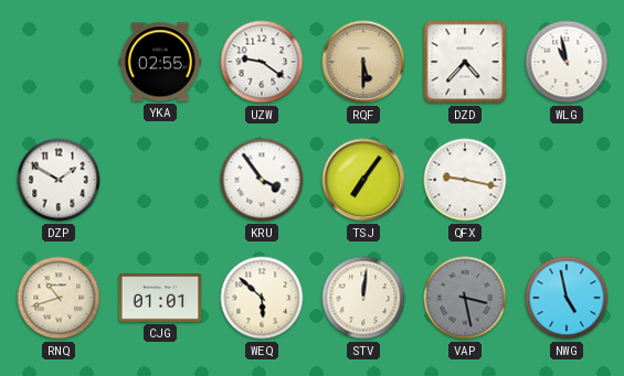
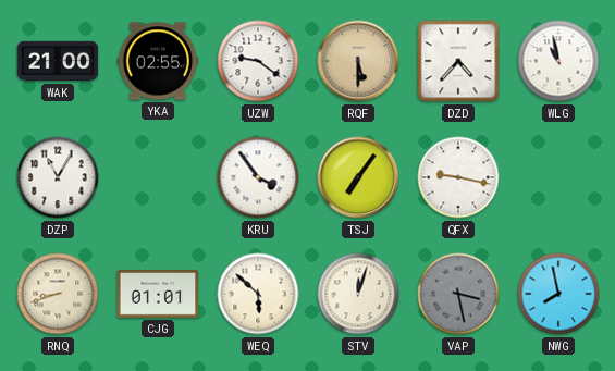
WAK: none -> 21:00 (58, 61)
DZP: 1:50 -> 11:05 (58, 177)
RNQ: 10:42 -> 8:42 (58, 294)
STV: 12:01 -> 12:03 (358, 294)
NWG: 4:58 -> 7:58 (558, 294)
